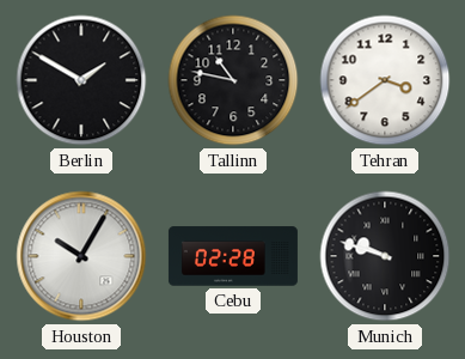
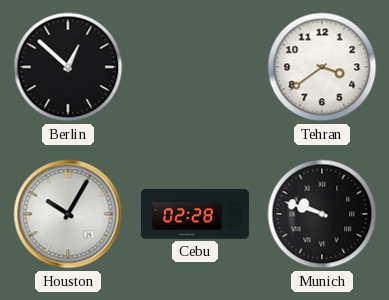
Berlin: 1:50 -> 12:52 (68, 67)
Tallinn: 10:47 -> none (233, 80)
